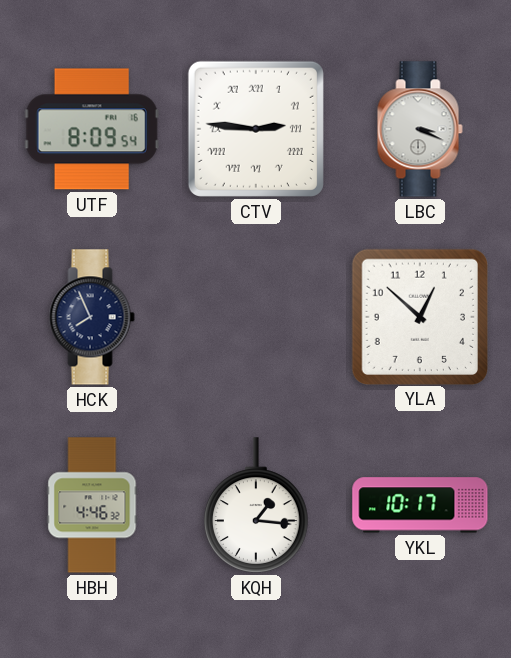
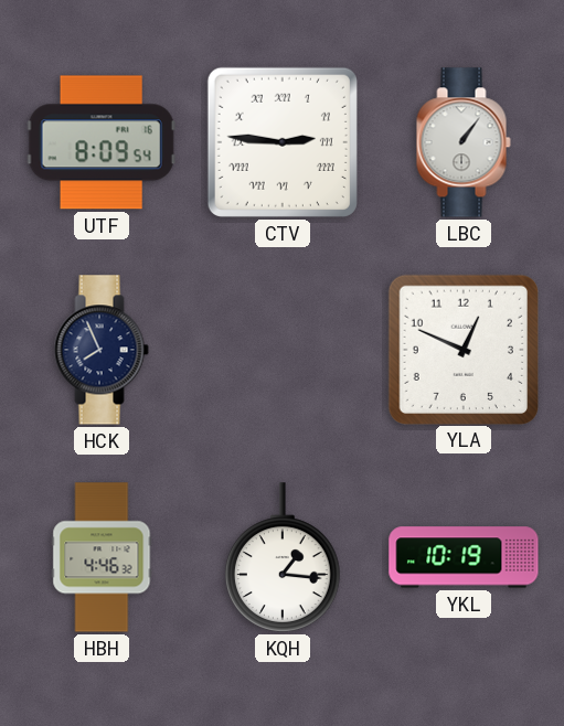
LBC: 3:19 -> 1:06 (464, 142)
YLA: 12:52 -> 12:49 (462, 349)
YKL: 10:17 -> 10:19 (464, 557)
